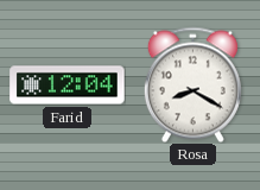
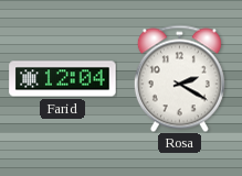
Rosa: 8:20 -> 2:20 (179, 78)
